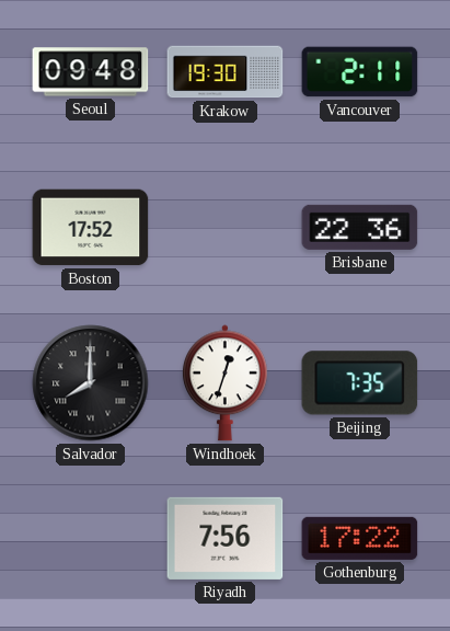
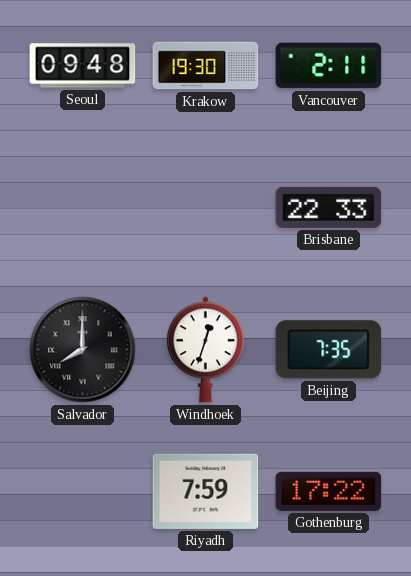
Boston: 17:52 -> none (91, 228)
Brisbane: 22:36 -> 22:33 (329, 207)
Riyadh: 7:56 -> 7:59 (206, 491)
